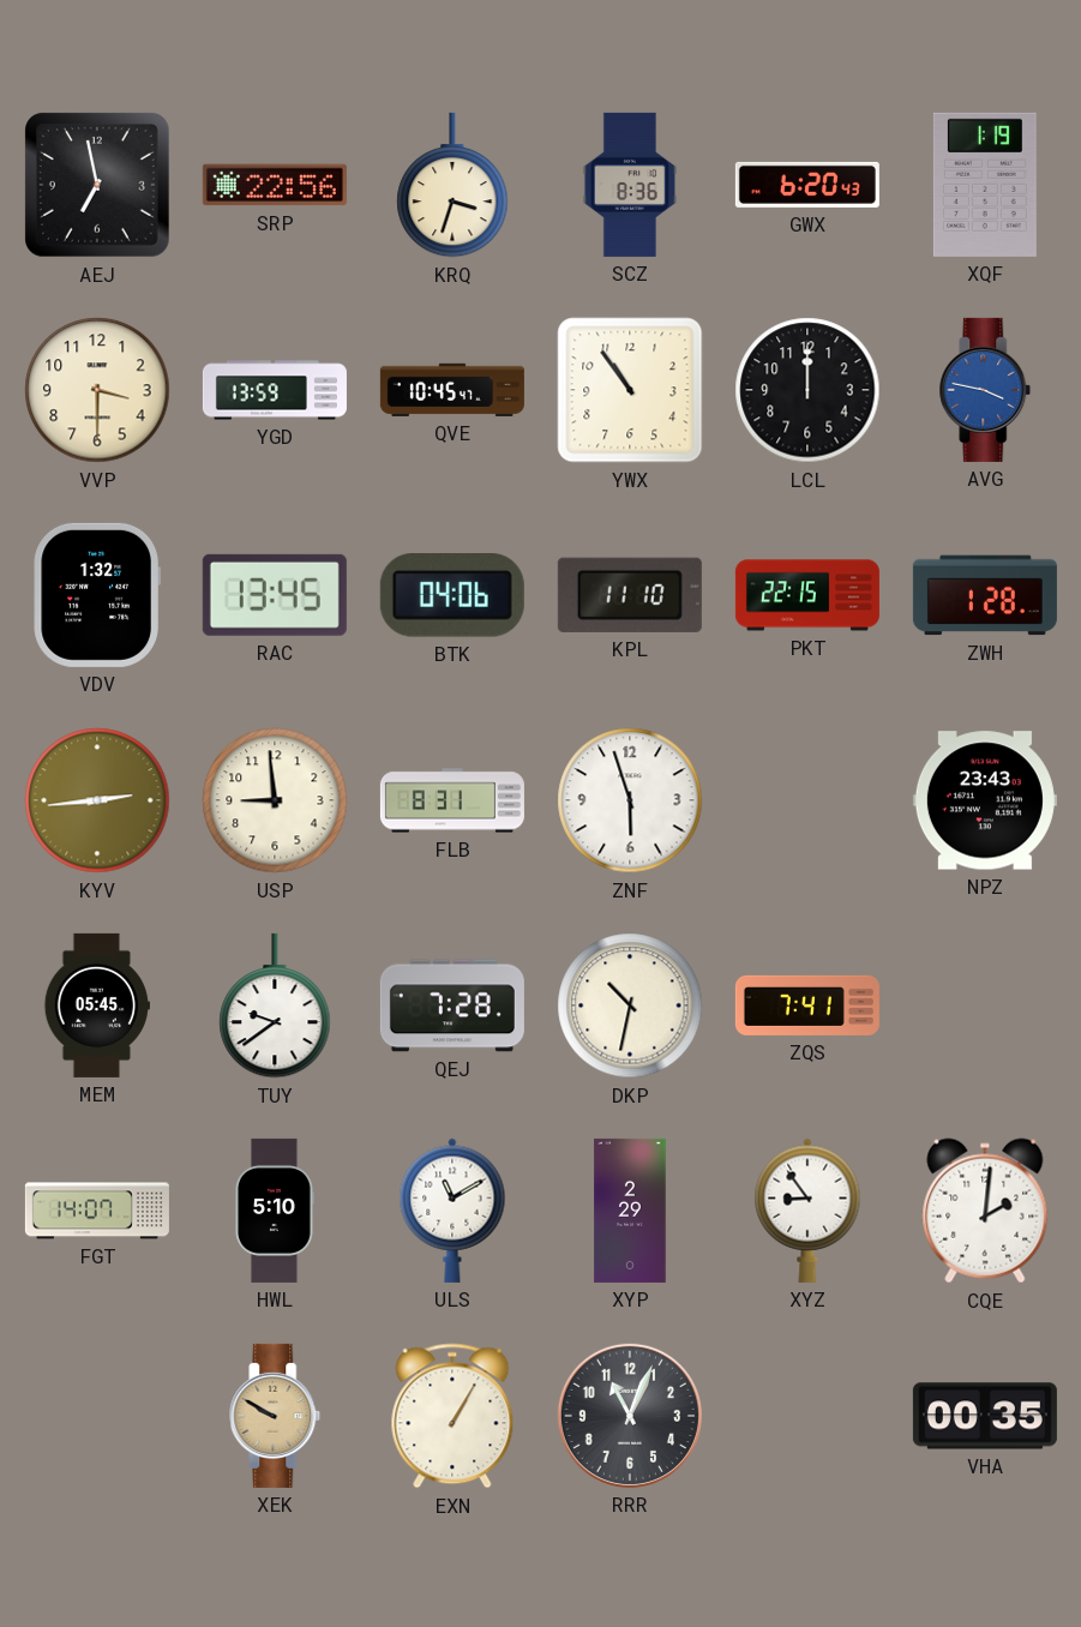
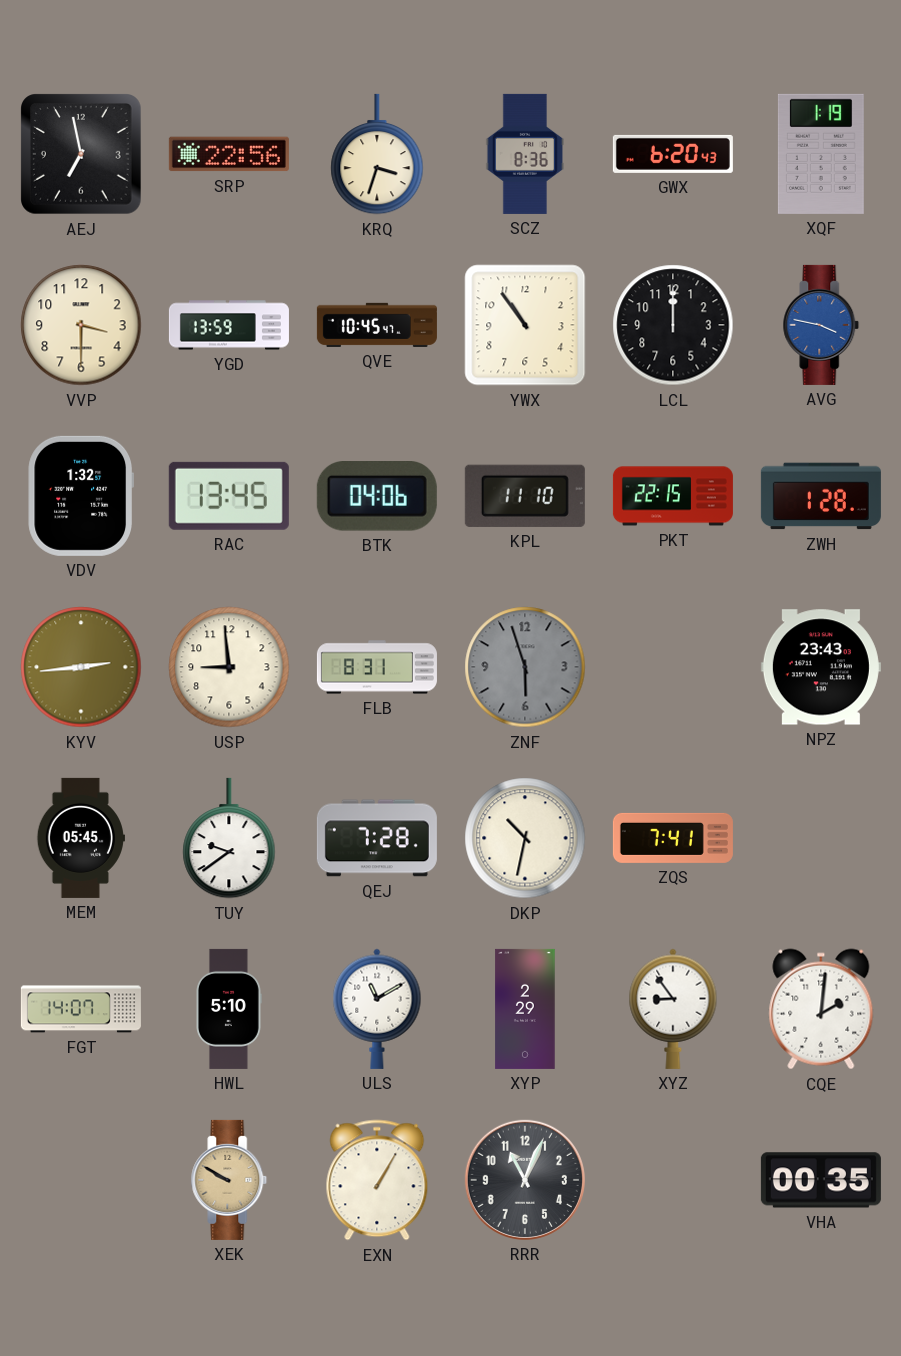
ZNF dial: white -> grey (525, 667)
